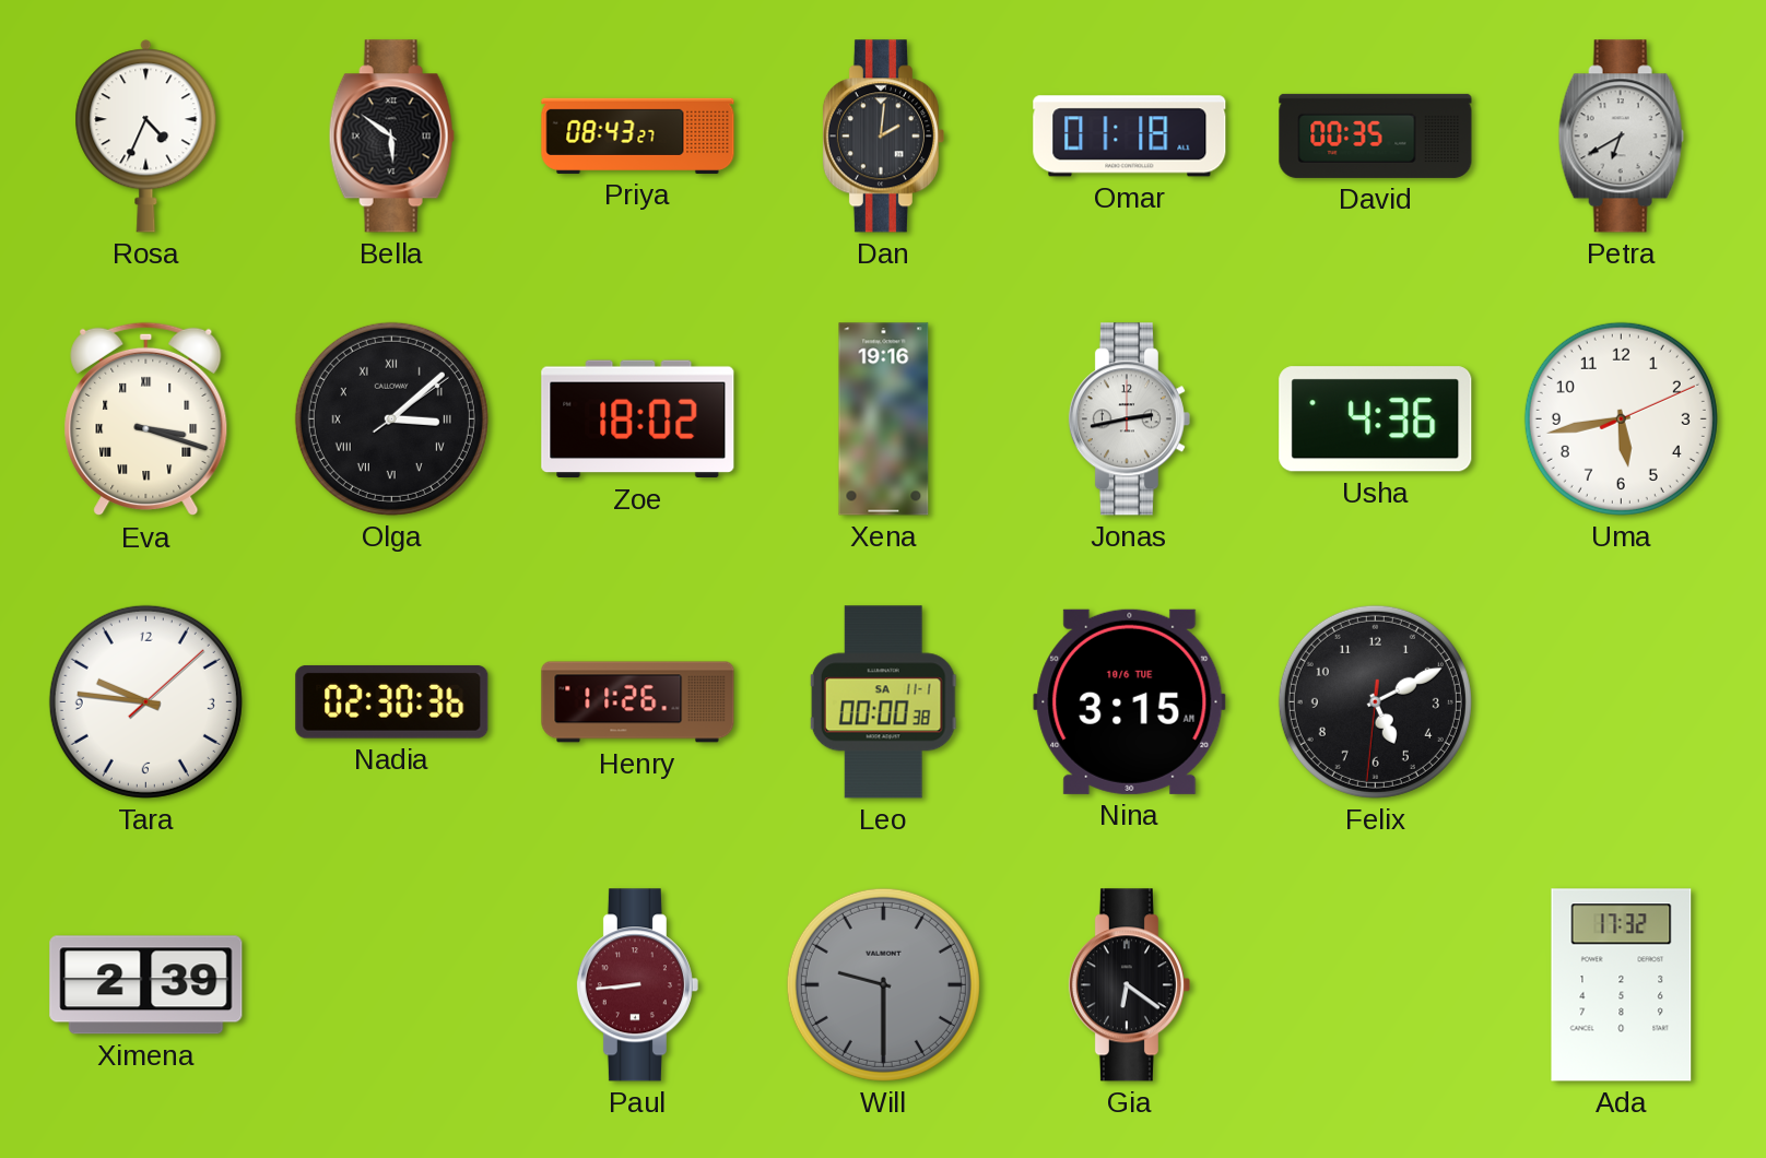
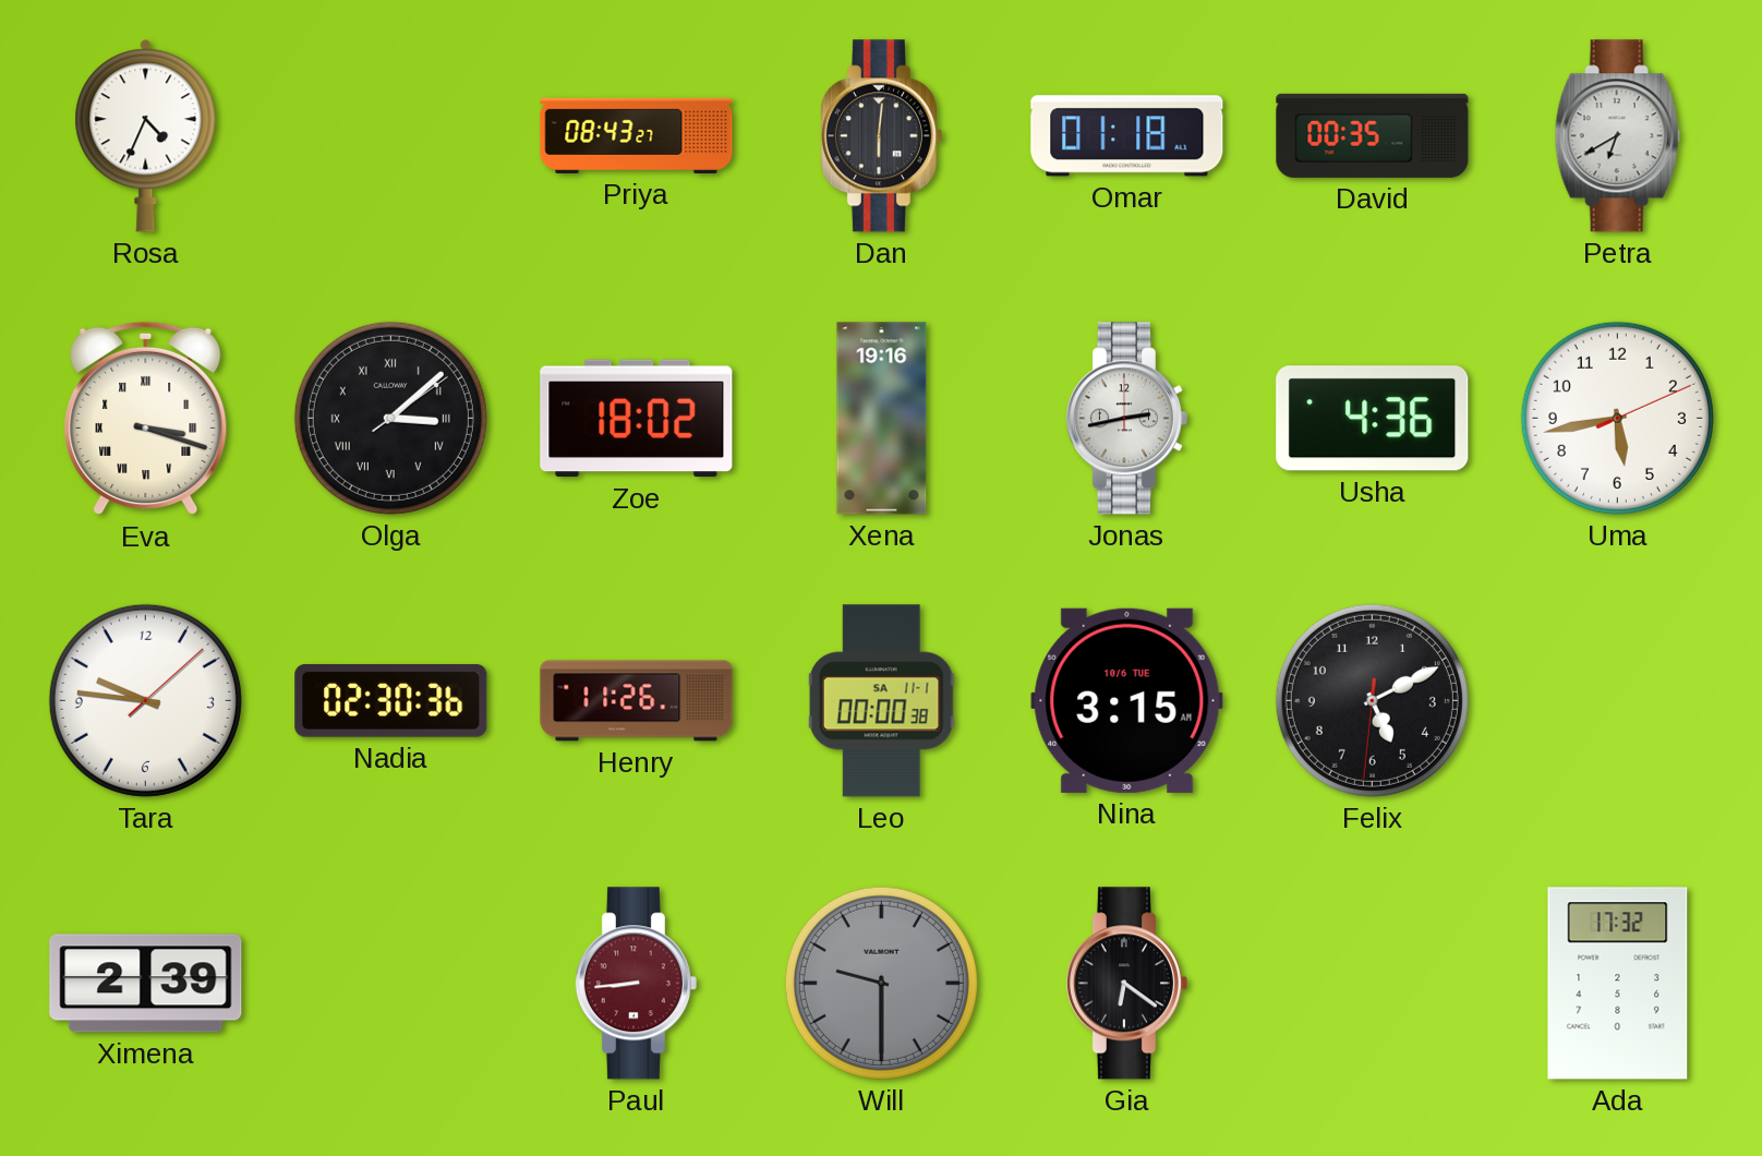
Bella: 5:51 -> none (391, 137)
Dan: 2:01 -> 6:01 (881, 136)
